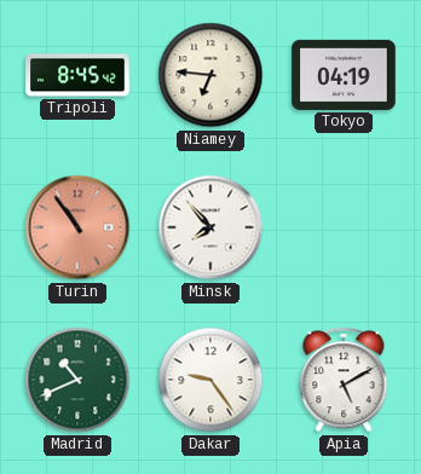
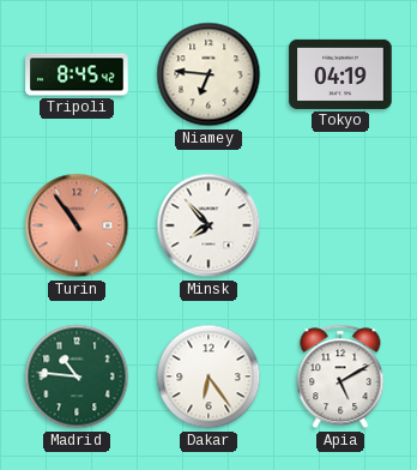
Madrid: 10:41 -> 10:46 (77, 376)
Dakar: 9:24 -> 6:24 (208, 376)
